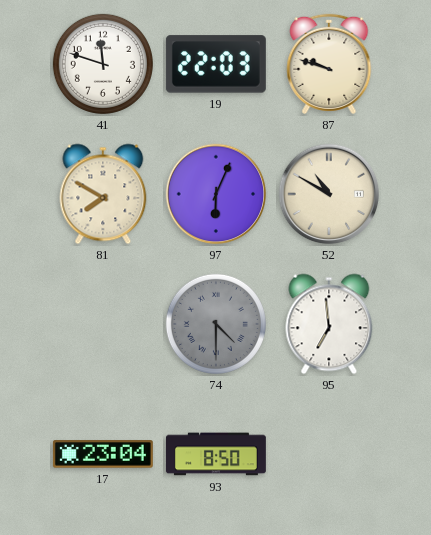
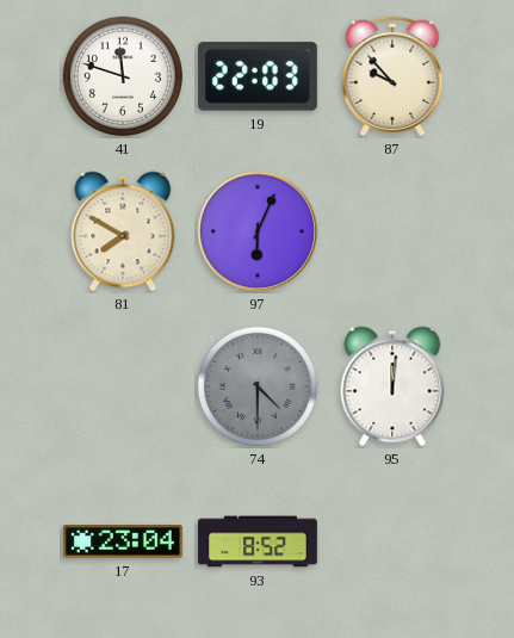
87: 9:48 -> 9:53 (392, 76)
52: 10:50 -> none (329, 194)
95: 6:59 -> 12:01 (392, 386)
93: 8:50 -> 8:52 (258, 541)
